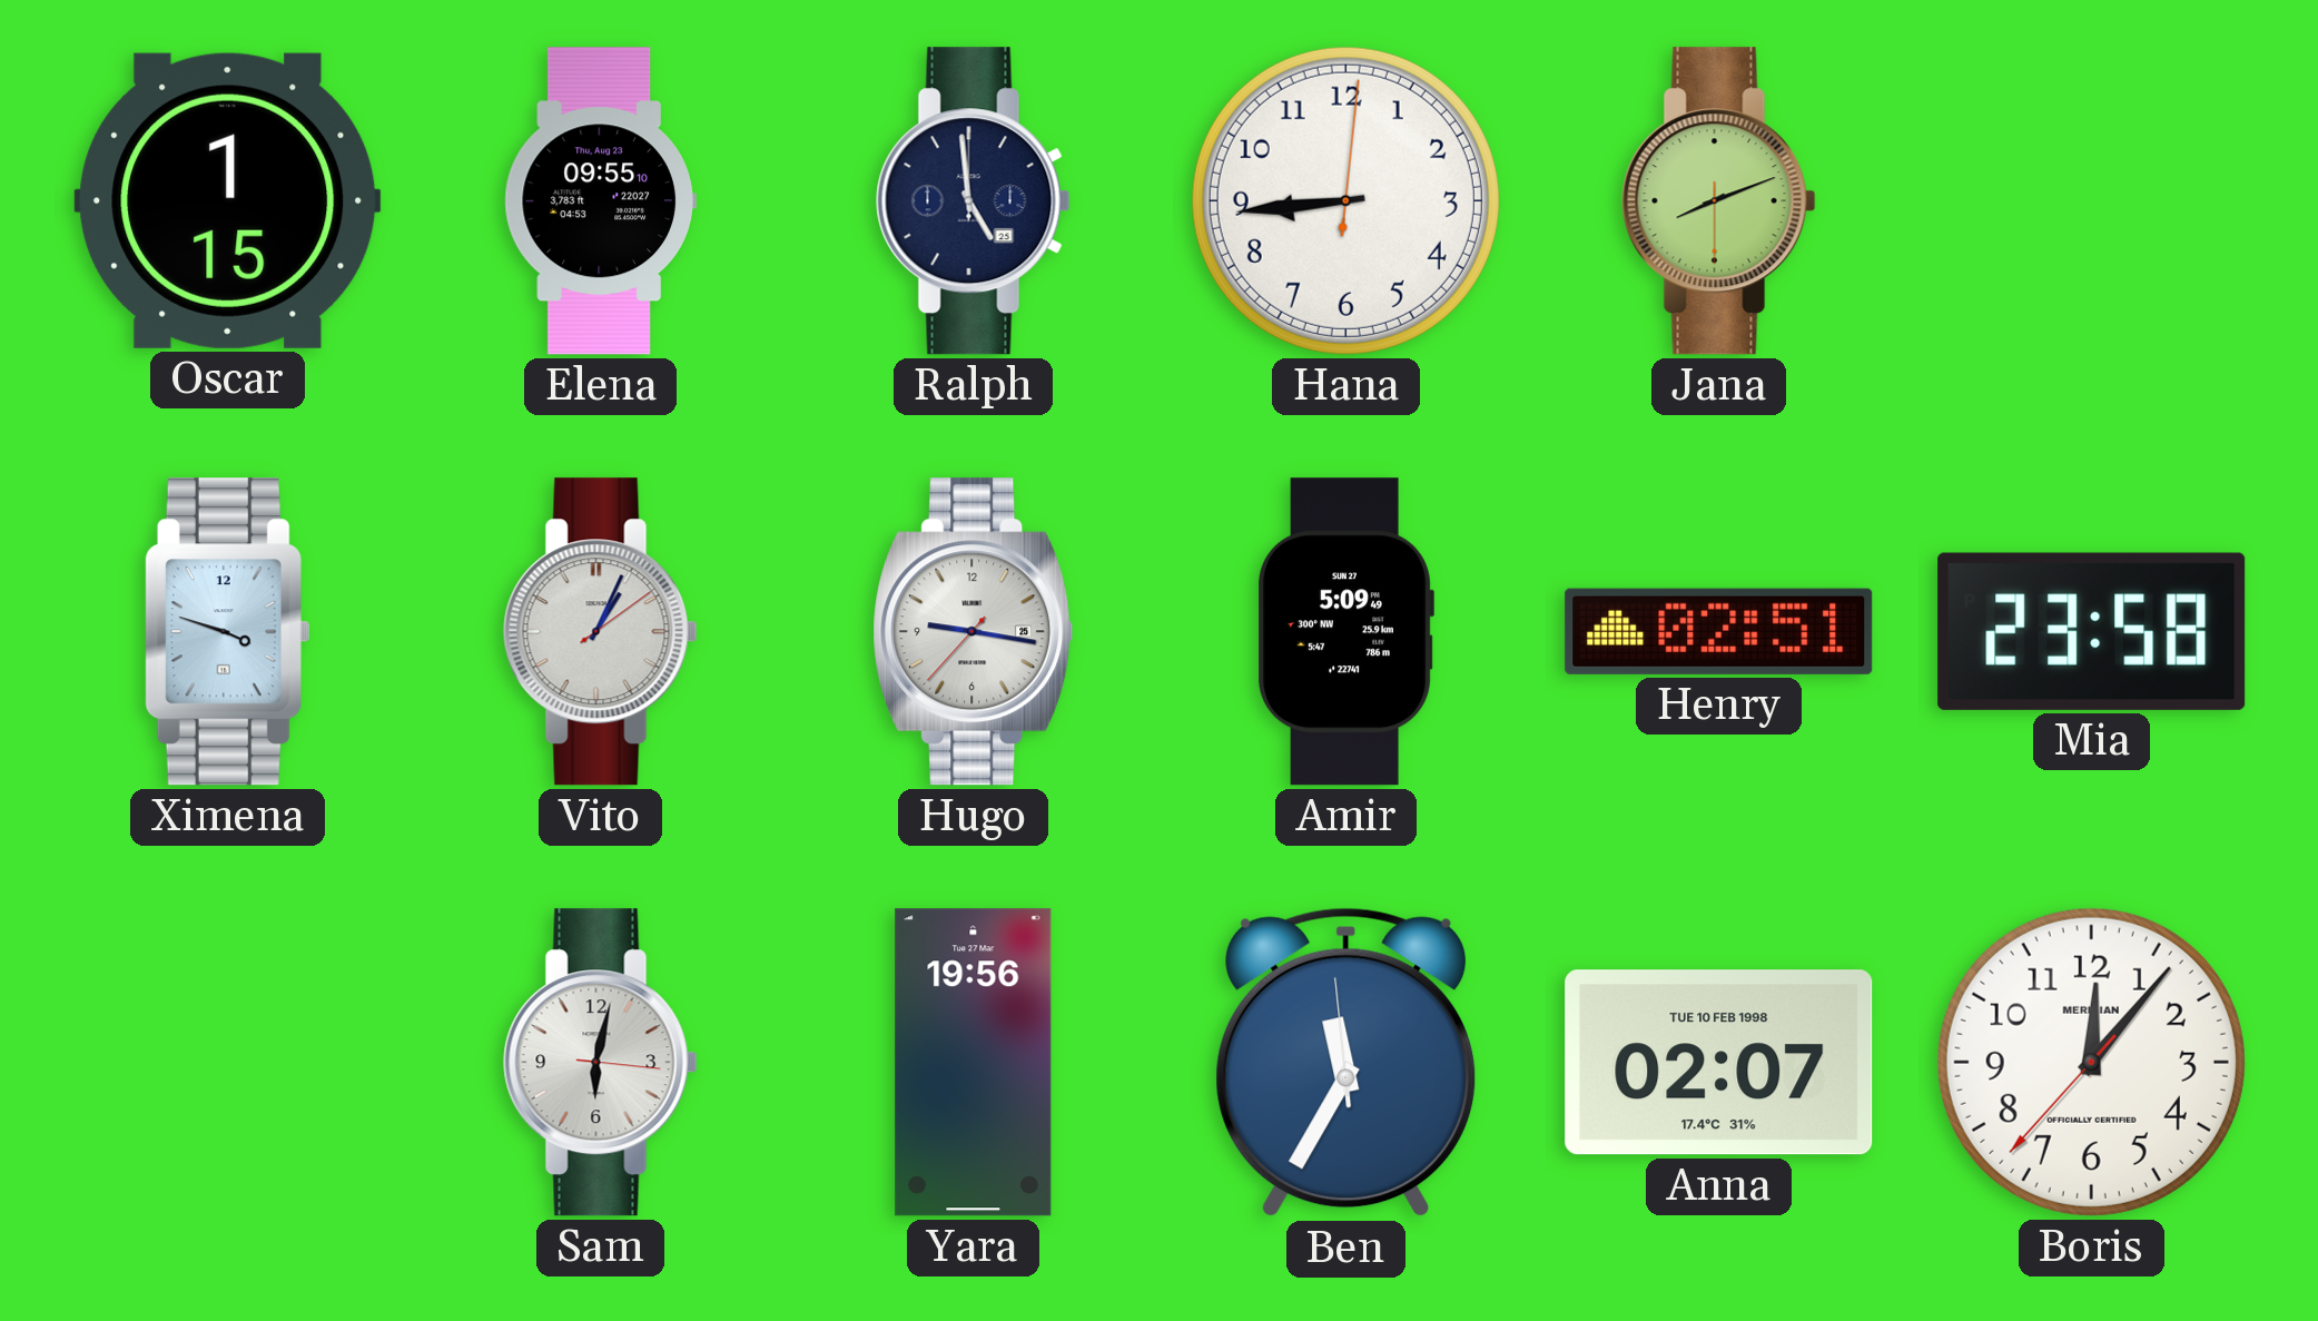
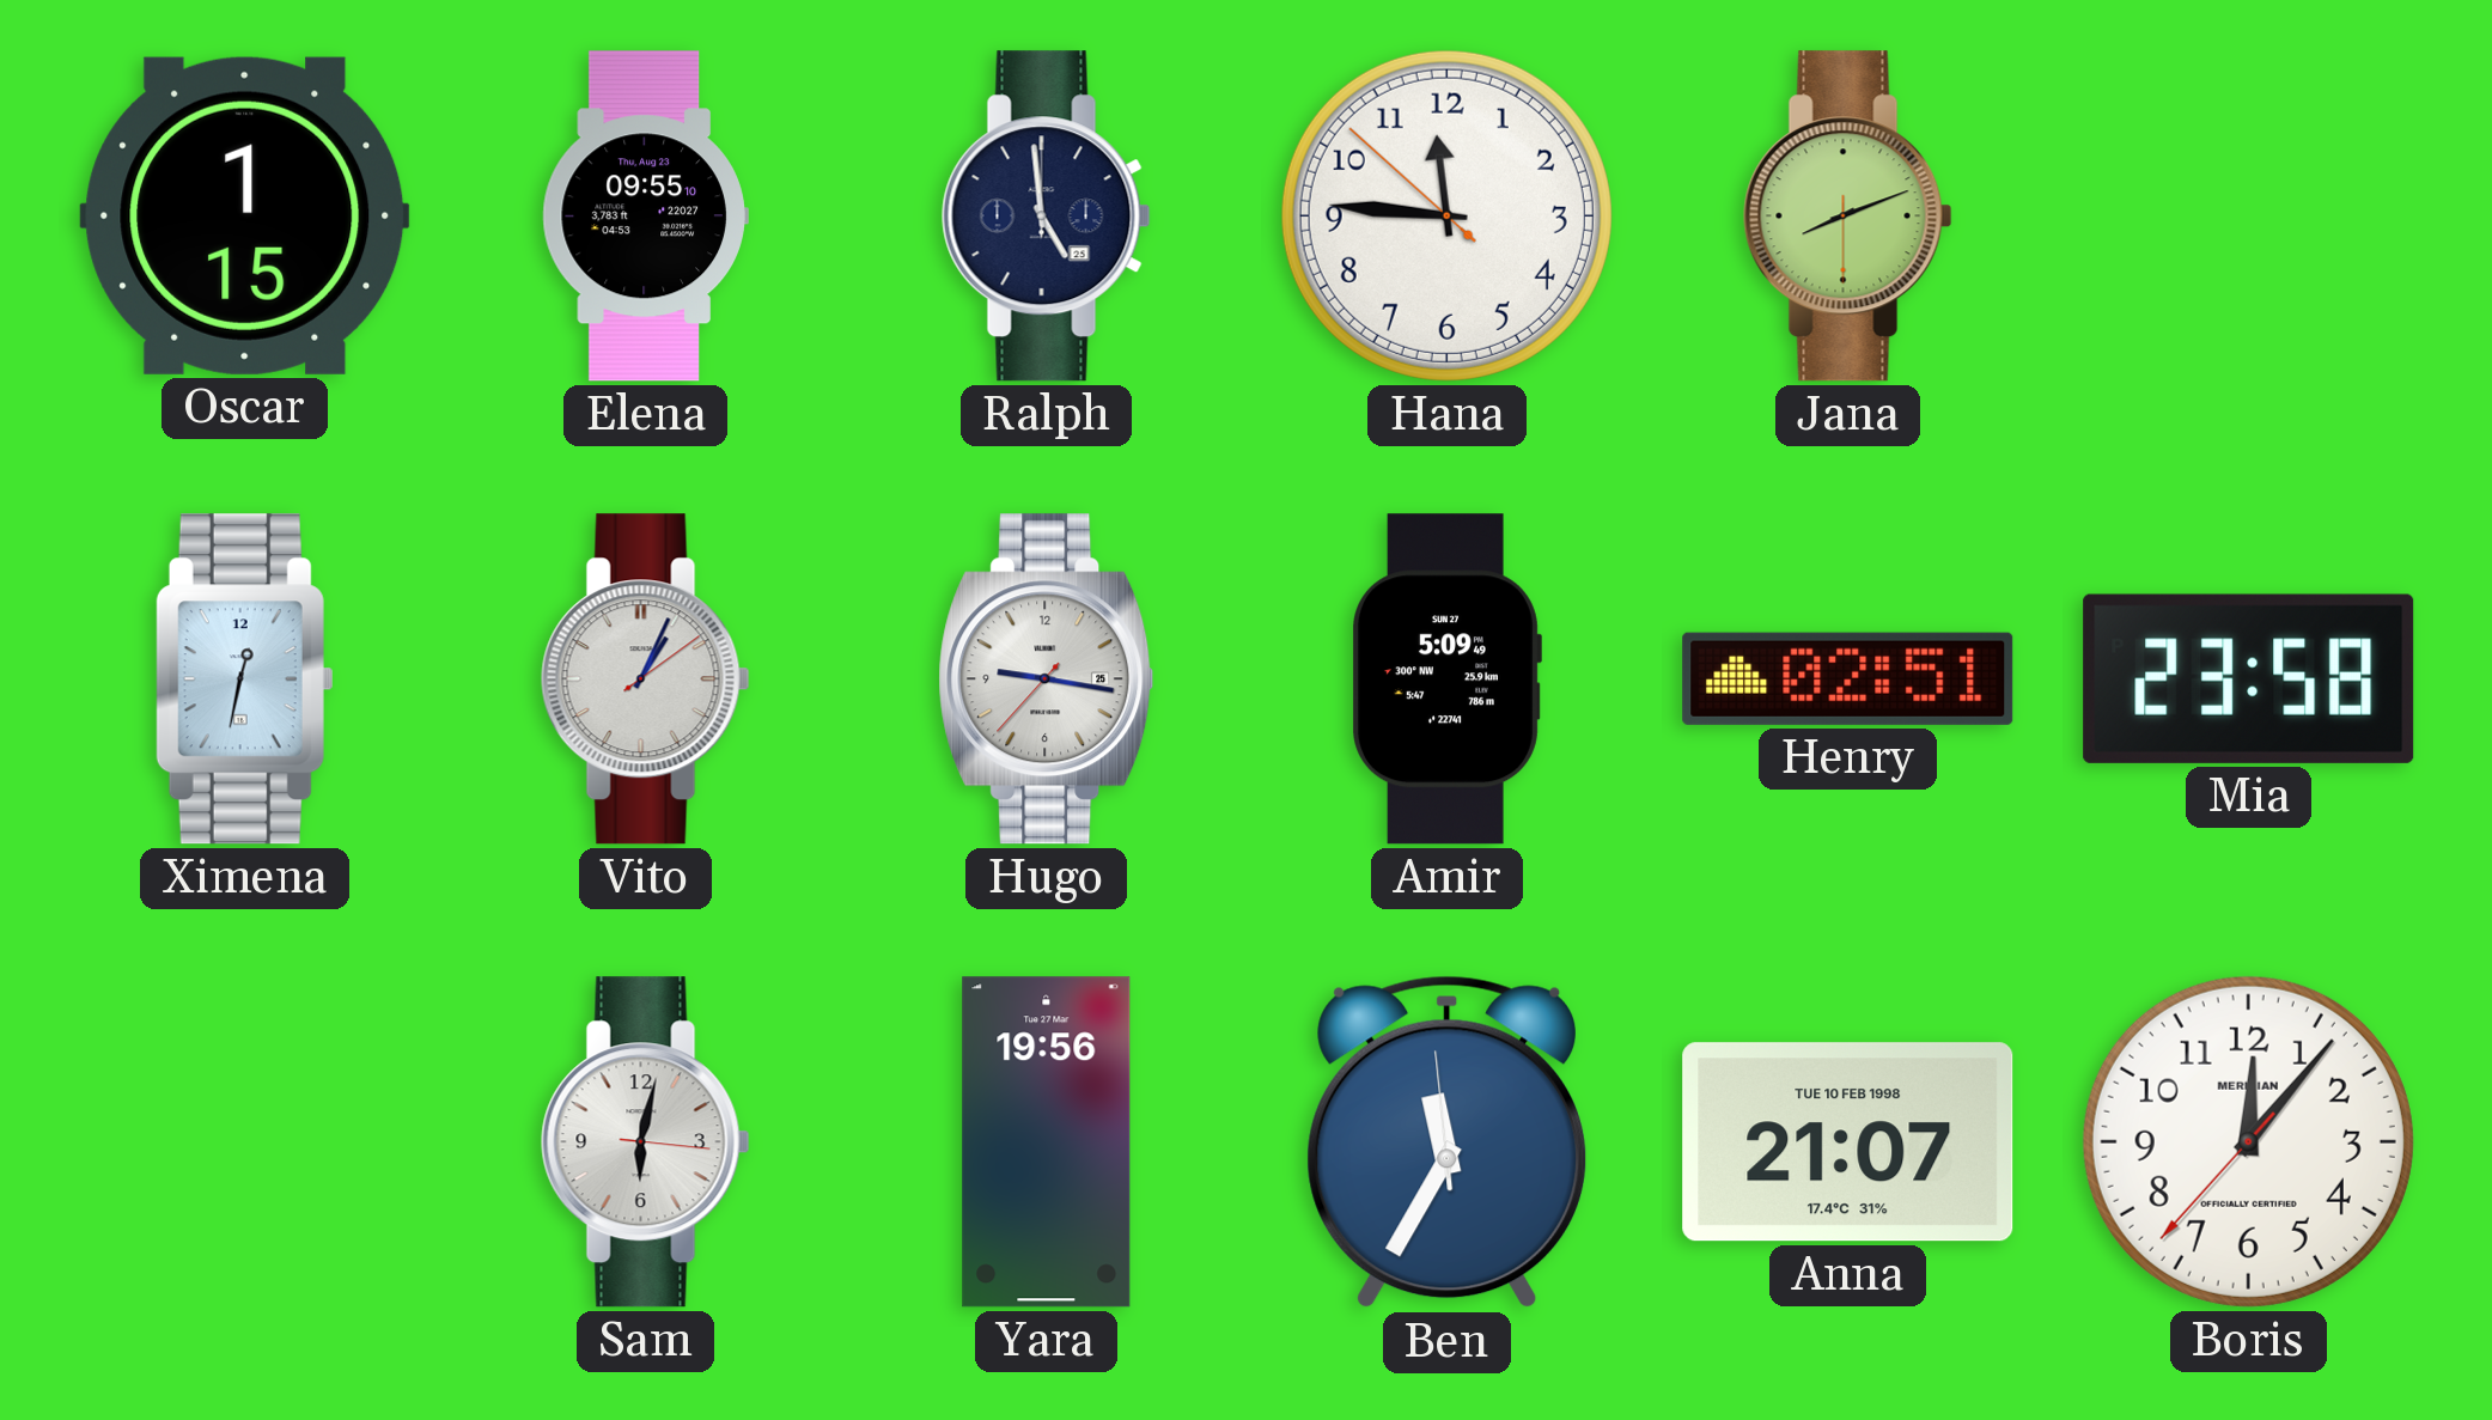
Hana: 8:44 -> 11:45 (1446, 215)
Ximena: 3:48 -> 12:32 (244, 679)
Anna: 02:07 -> 21:07 (1848, 1142)
